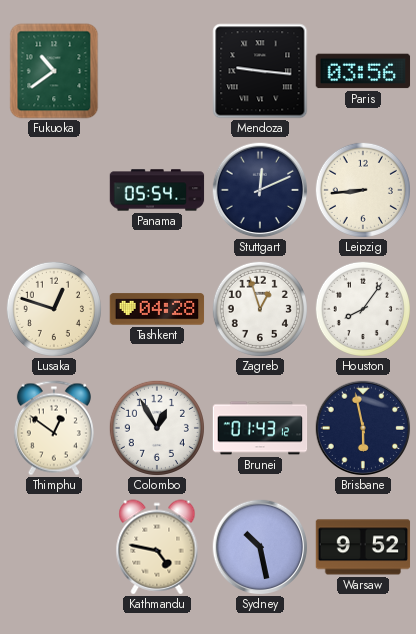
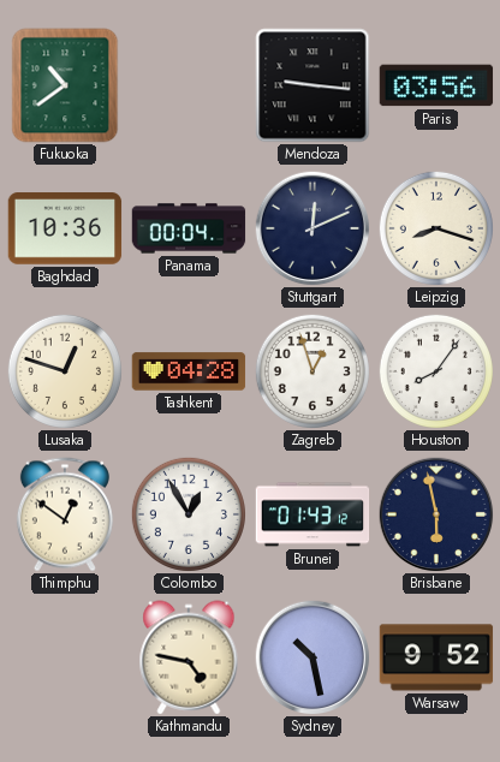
Baghdad: none -> 10:36 (65, 228)
Panama: 05:54 -> 00:04 (189, 228)
Leipzig: 8:44 -> 8:18 (436, 228)
